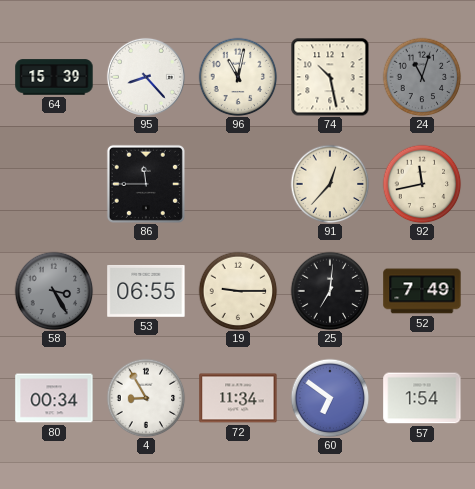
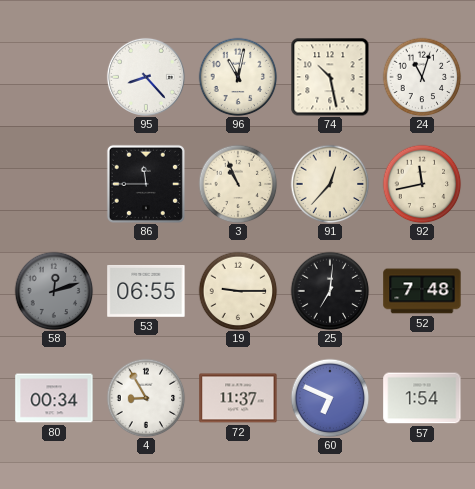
64: 15:39 -> none (54, 77)
24 dial: grey -> white (422, 77)
3: none -> 10:56 (238, 184)
58: 3:25 -> 12:12 (54, 291)
52: 7:49 -> 7:48 (422, 291)
72: 11:34 -> 11:37 (238, 398)
60: 6:51 -> 6:49 (330, 398)
